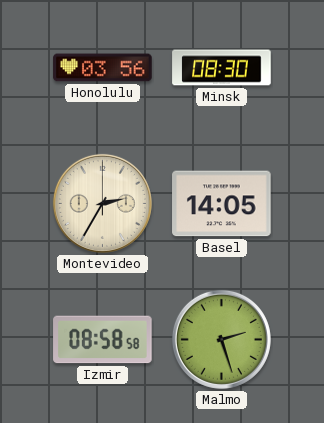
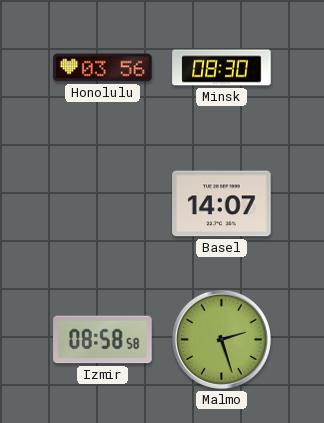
Montevideo: 2:35 -> none (102, 203)
Basel: 14:05 -> 14:07 (222, 204)
